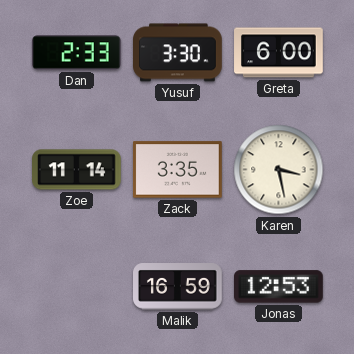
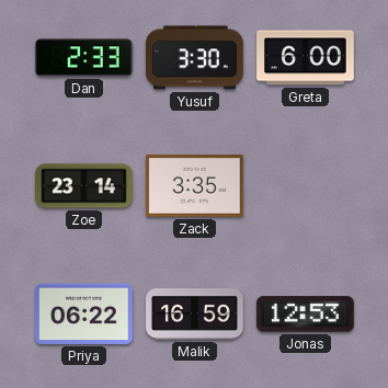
Zoe: 11:14 -> 23:14 (84, 186)
Karen: 3:28 -> none (279, 170)
Priya: none -> 06:22 (84, 313)
